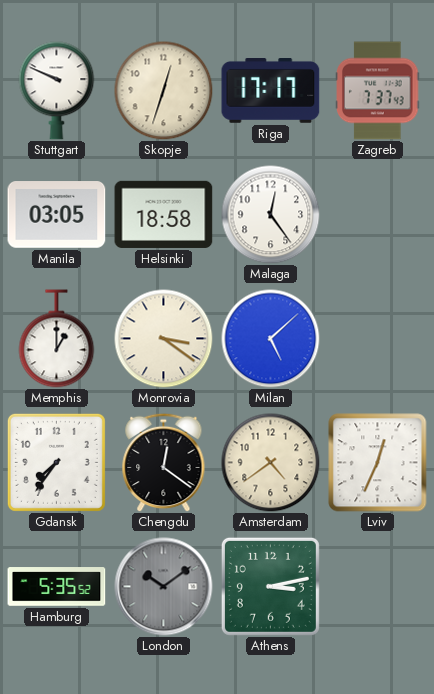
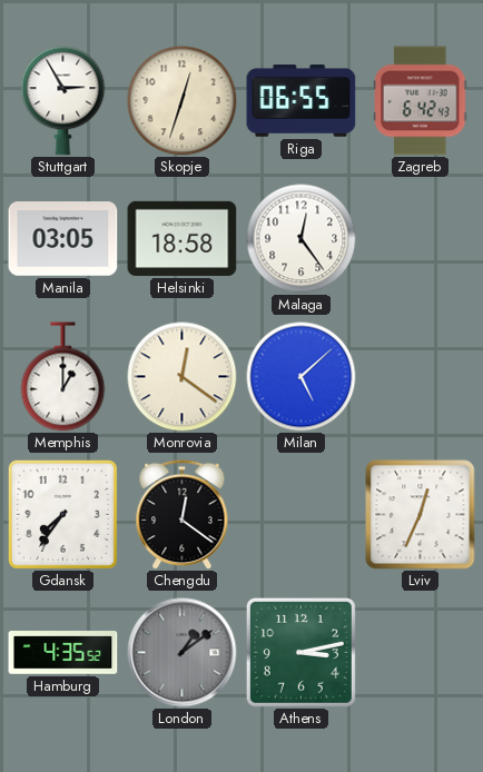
Stuttgart: 9:49 -> 2:55 (63, 101)
Riga: 17:17 -> 06:55 (302, 101)
Zagreb: 7:37 -> 6:42 (421, 101)
Monrovia: 3:21 -> 12:21 (183, 377)
Amsterdam: 4:39 -> none (271, 463)
Hamburg: 5:35 -> 4:35 (63, 653)
London: 10:09 -> 1:09 (183, 653)
